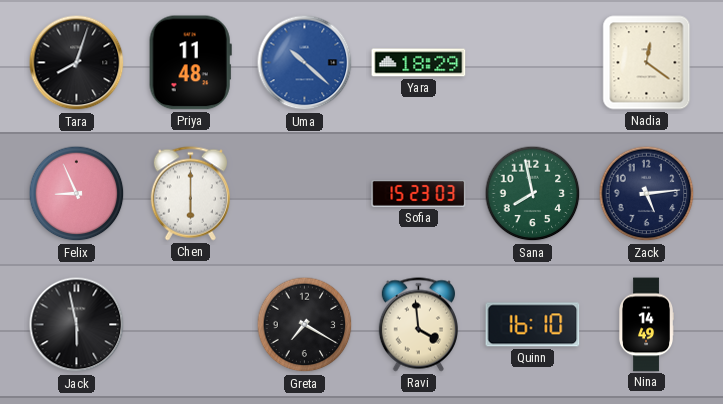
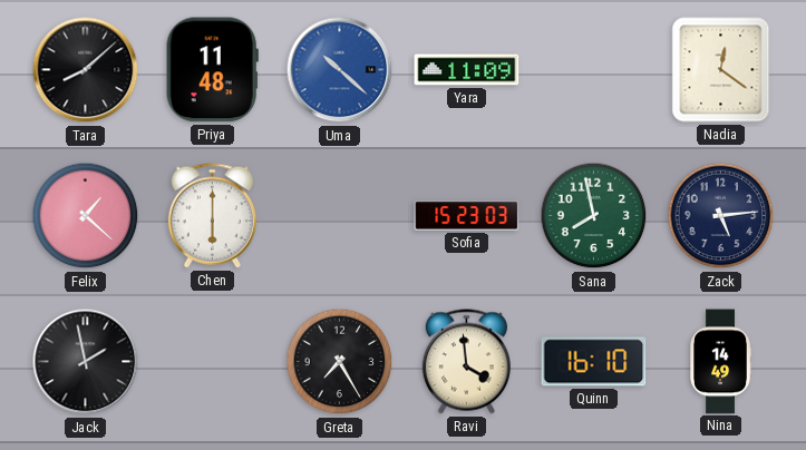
Tara: 8:03 -> 8:08 (86, 70)
Yara: 18:29 -> 11:09 (467, 70)
Felix: 8:56 -> 1:22 (86, 216)
Jack: 5:58 -> 1:58 (86, 362)
Greta: 7:20 -> 7:25 (340, 362)
